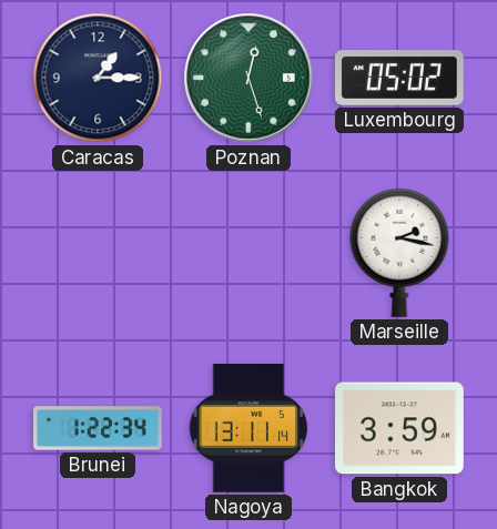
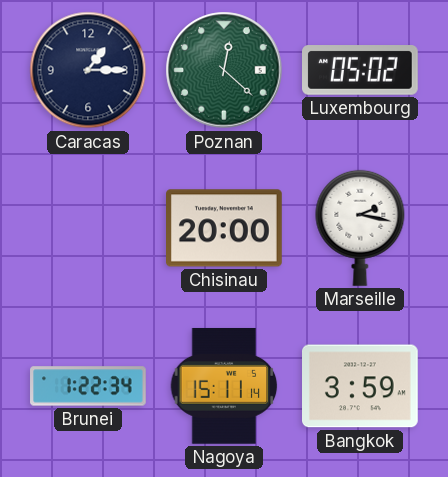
Poznan: 12:27 -> 12:22 (224, 70)
Chisinau: none -> 20:00 (225, 228)
Nagoya: 13:11 -> 15:11 (224, 386)
